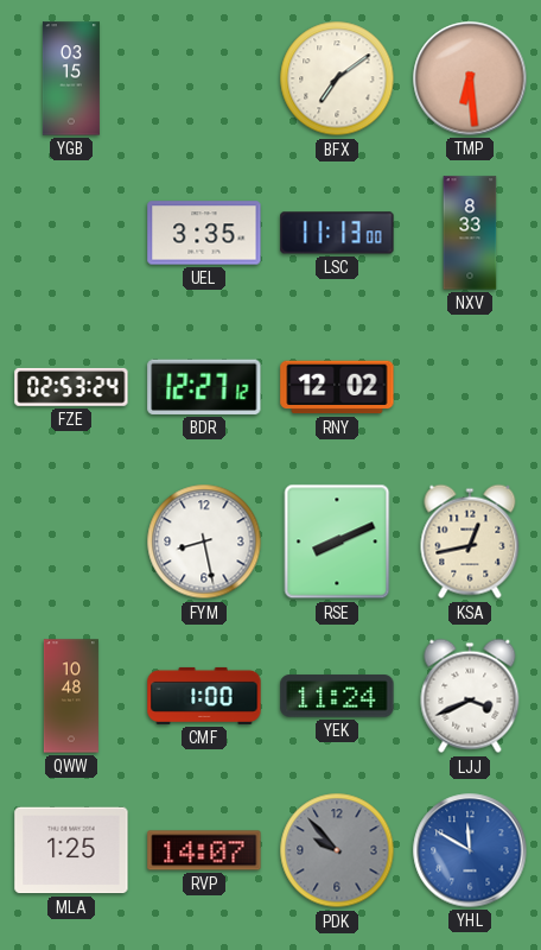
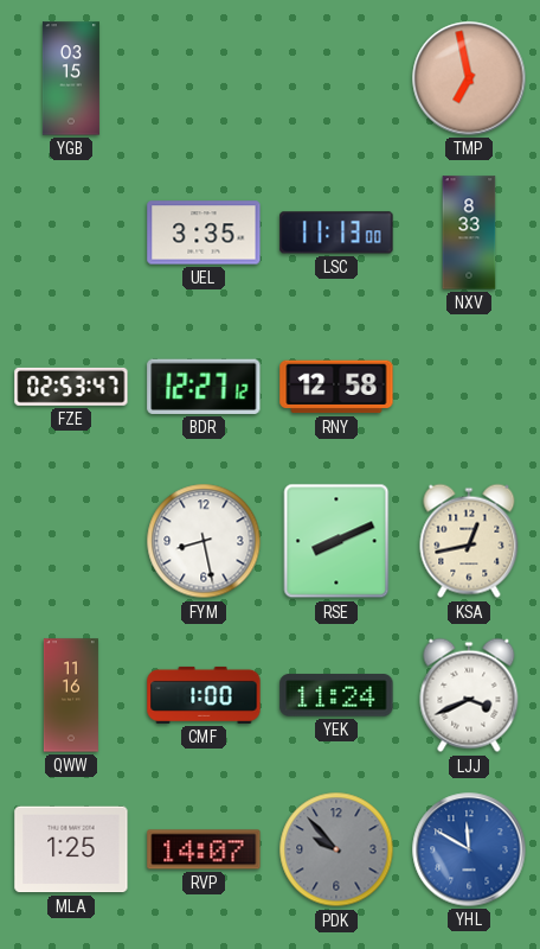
BFX: 7:09 -> none (337, 78)
TMP: 6:29 -> 6:58 (469, 78)
FZE: 02:53:24 -> 02:53:47 (71, 387)
RNY: 12:02 -> 12:58 (336, 387)
QWW: 10:48 -> 11:16 (71, 695)
